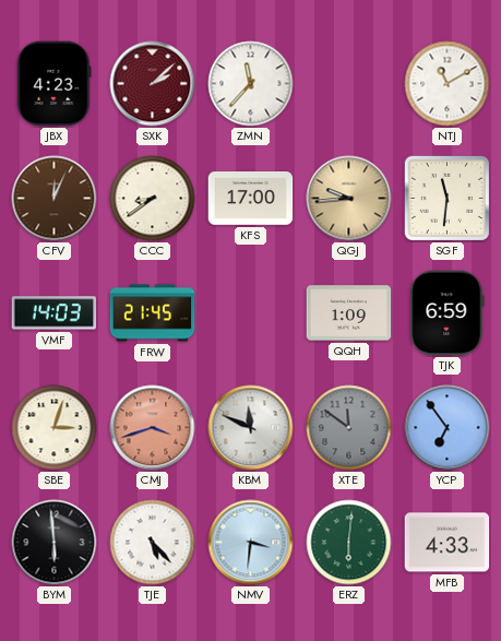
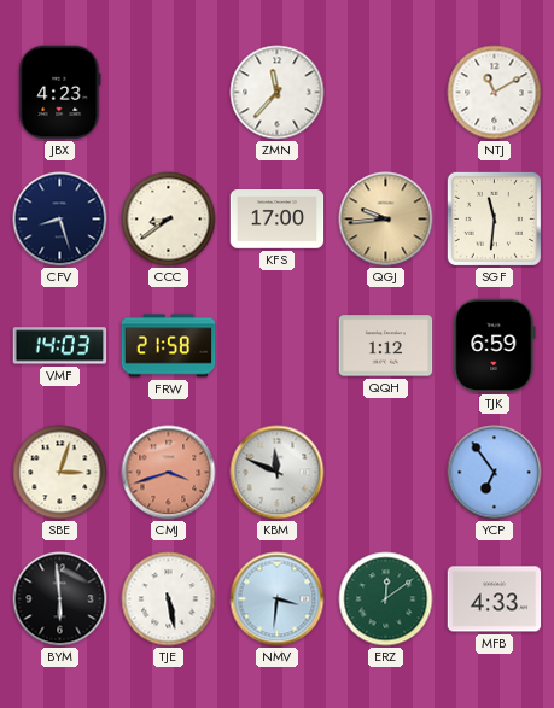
SXK: 2:08 -> none (153, 84)
CFV: 12:04 -> 8:27 (60, 220)
CFV dial: brown -> navy (60, 220)
FRW: 21:45 -> 21:58 (169, 346)
QQH: 1:09 -> 1:12 (386, 346)
XTE: 11:51 -> none (349, 428)
TJE: 5:23 -> 5:28 (169, 599)
ERZ: 6:01 -> 12:09 (386, 599)
